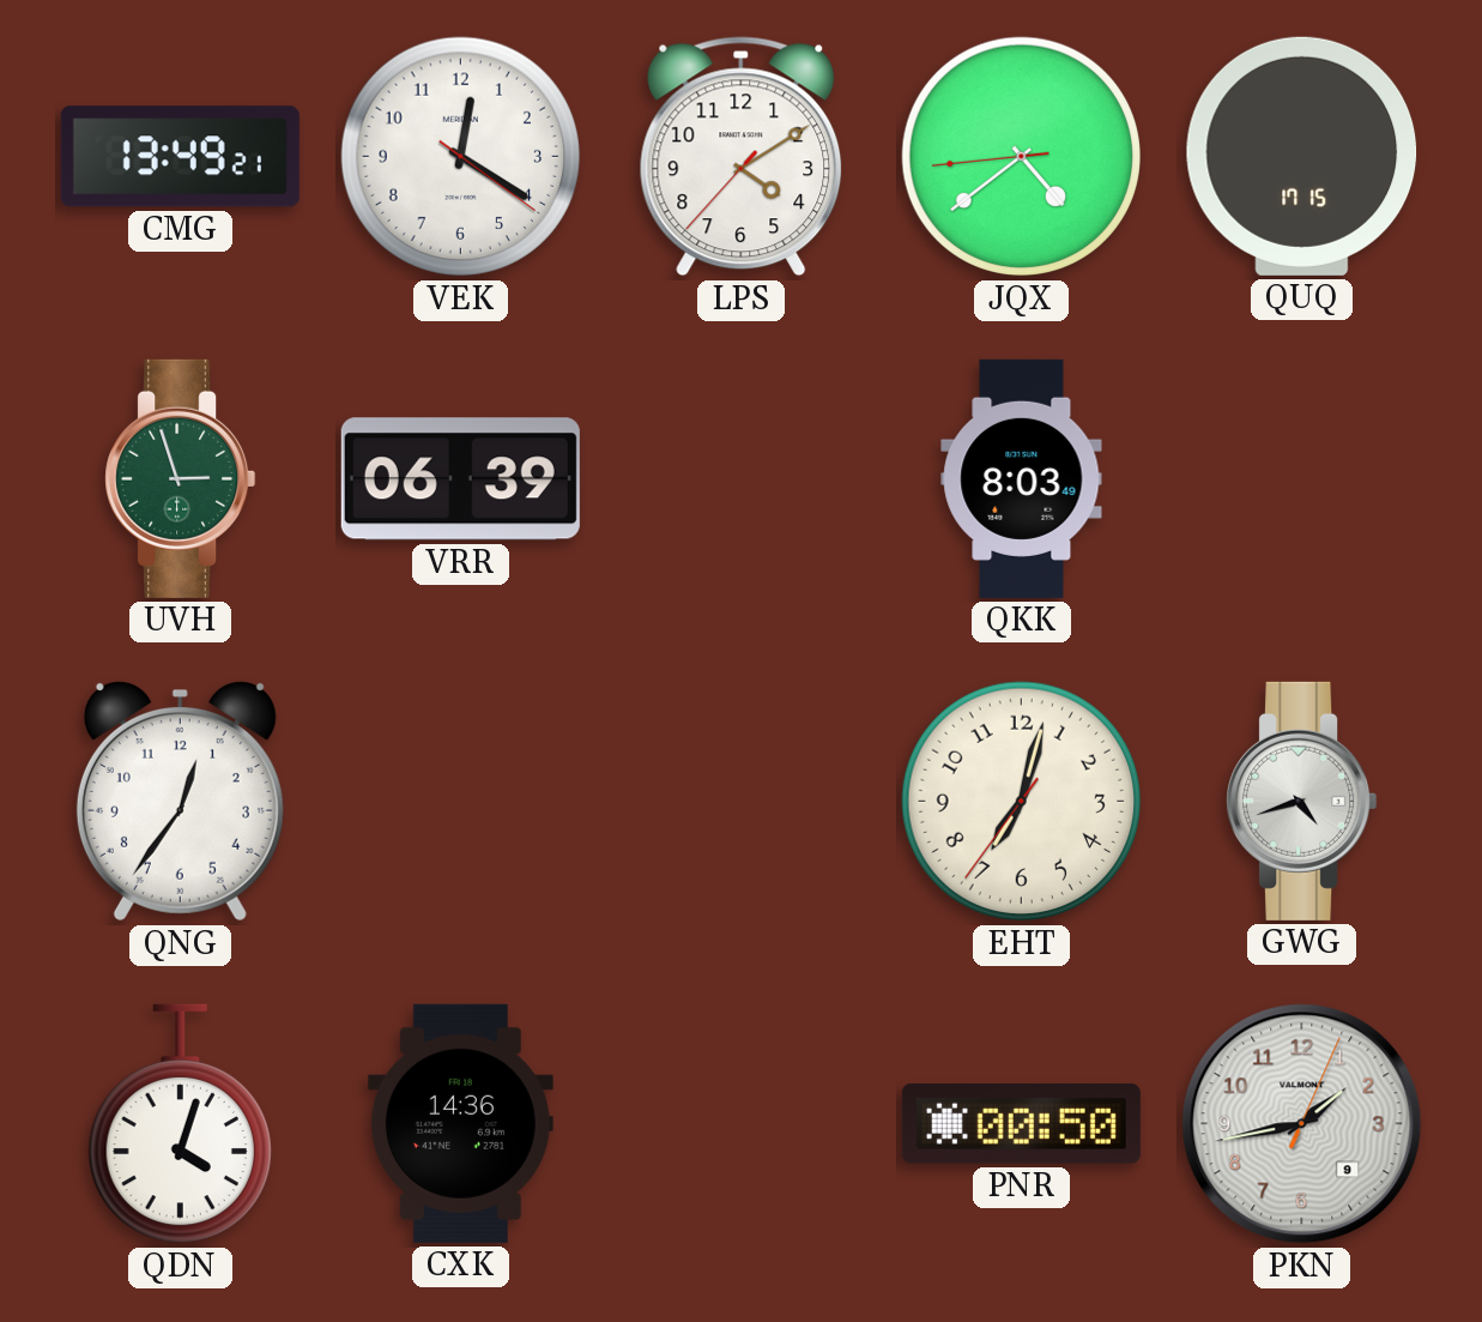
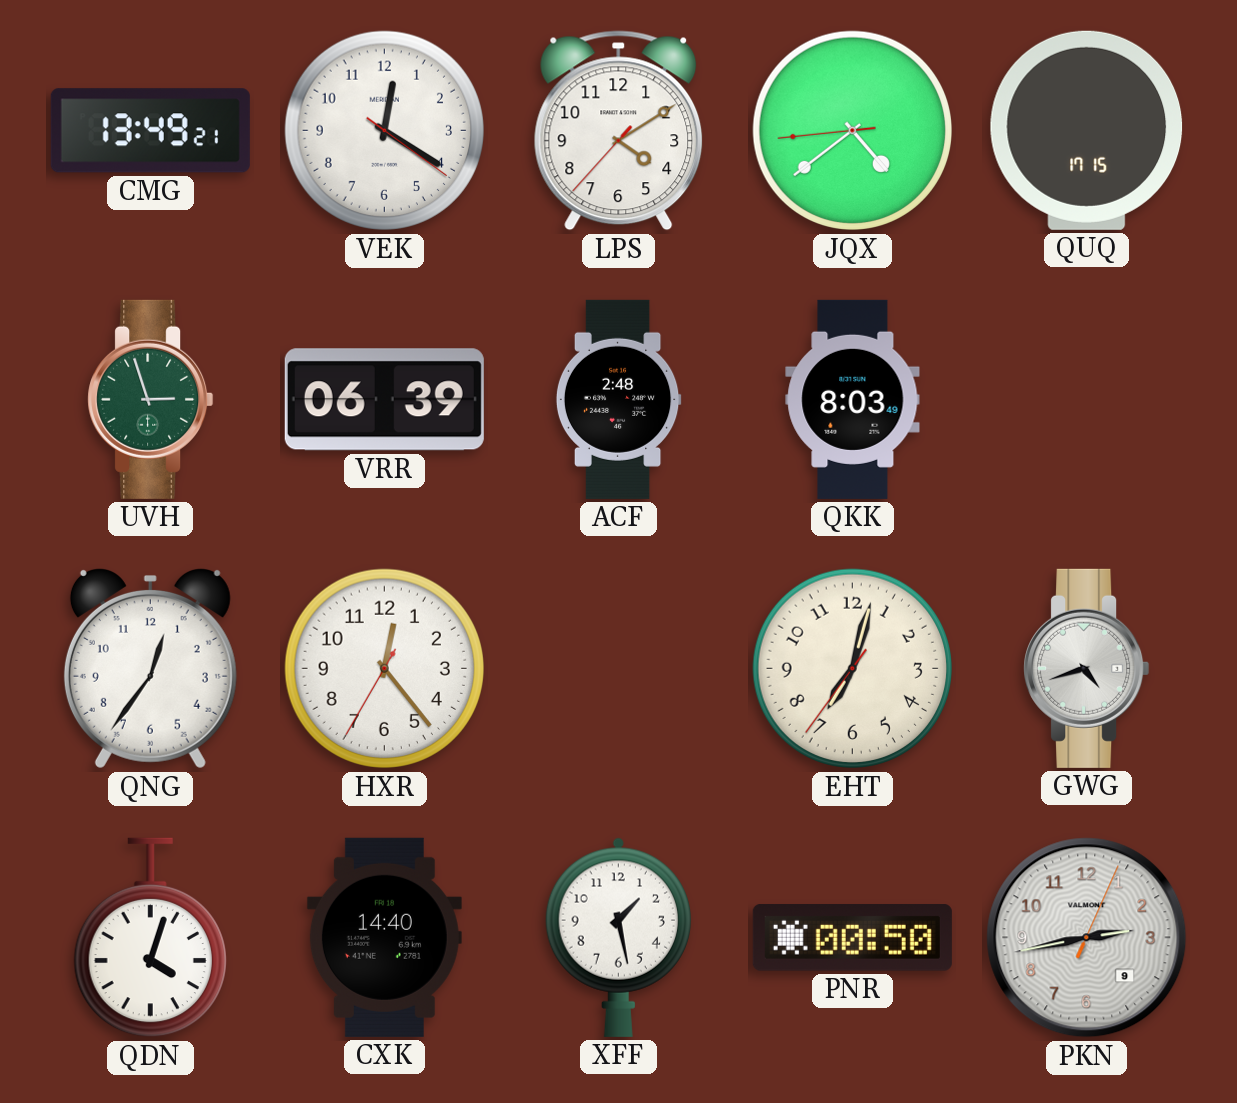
ACF: none -> 2:48 (618, 399)
HXR: none -> 12:23 (385, 669)
CXK: 14:36 -> 14:40 (384, 937)
XFF: none -> 1:28 (618, 937)
PKN: 1:43 -> 2:43 (1087, 938)
